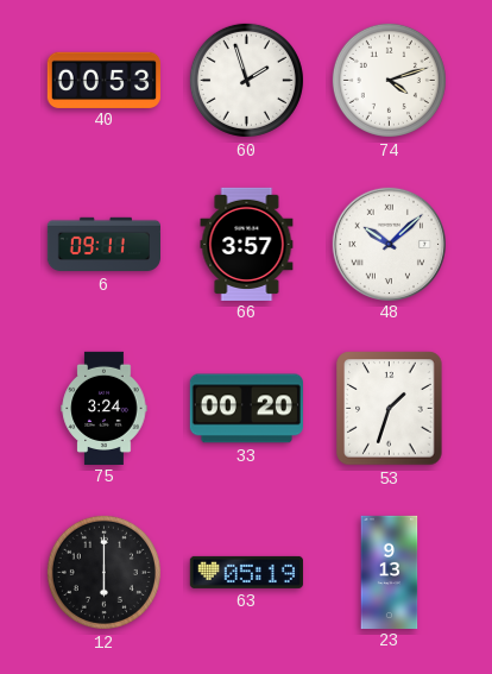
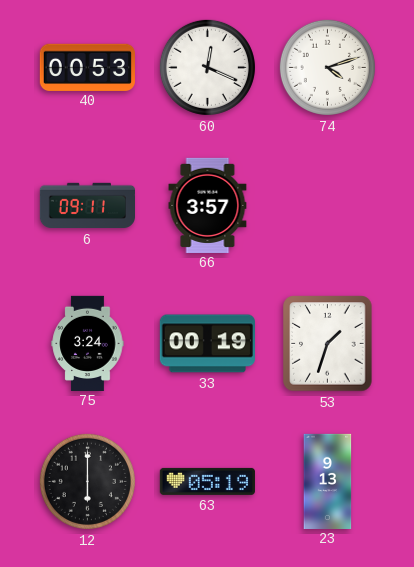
60: 1:57 -> 12:19 (207, 67)
48: 10:08 -> none (389, 244)
33: 00:20 -> 00:19 (207, 344)
